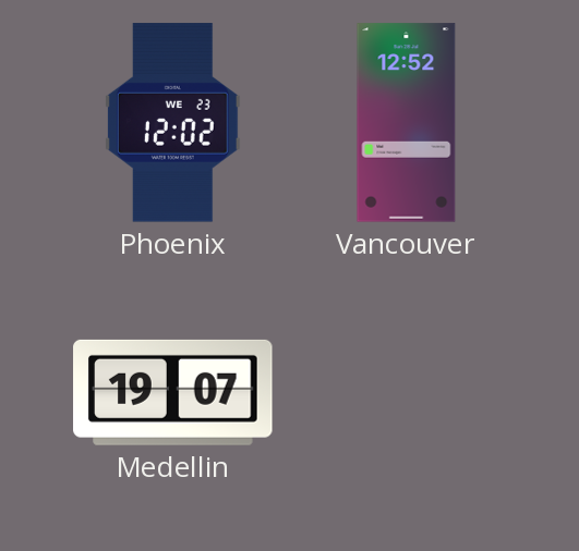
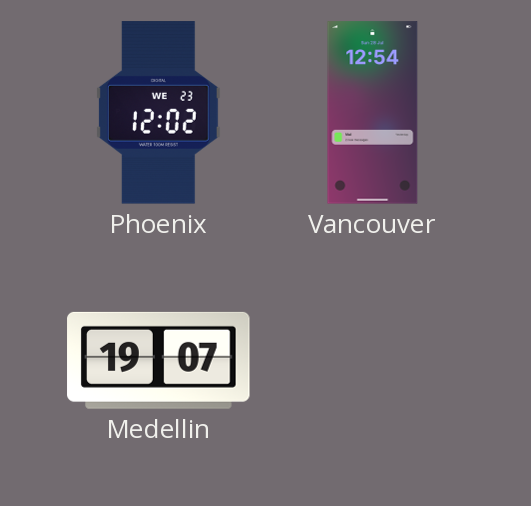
Vancouver: 12:52 -> 12:54 (373, 113)
